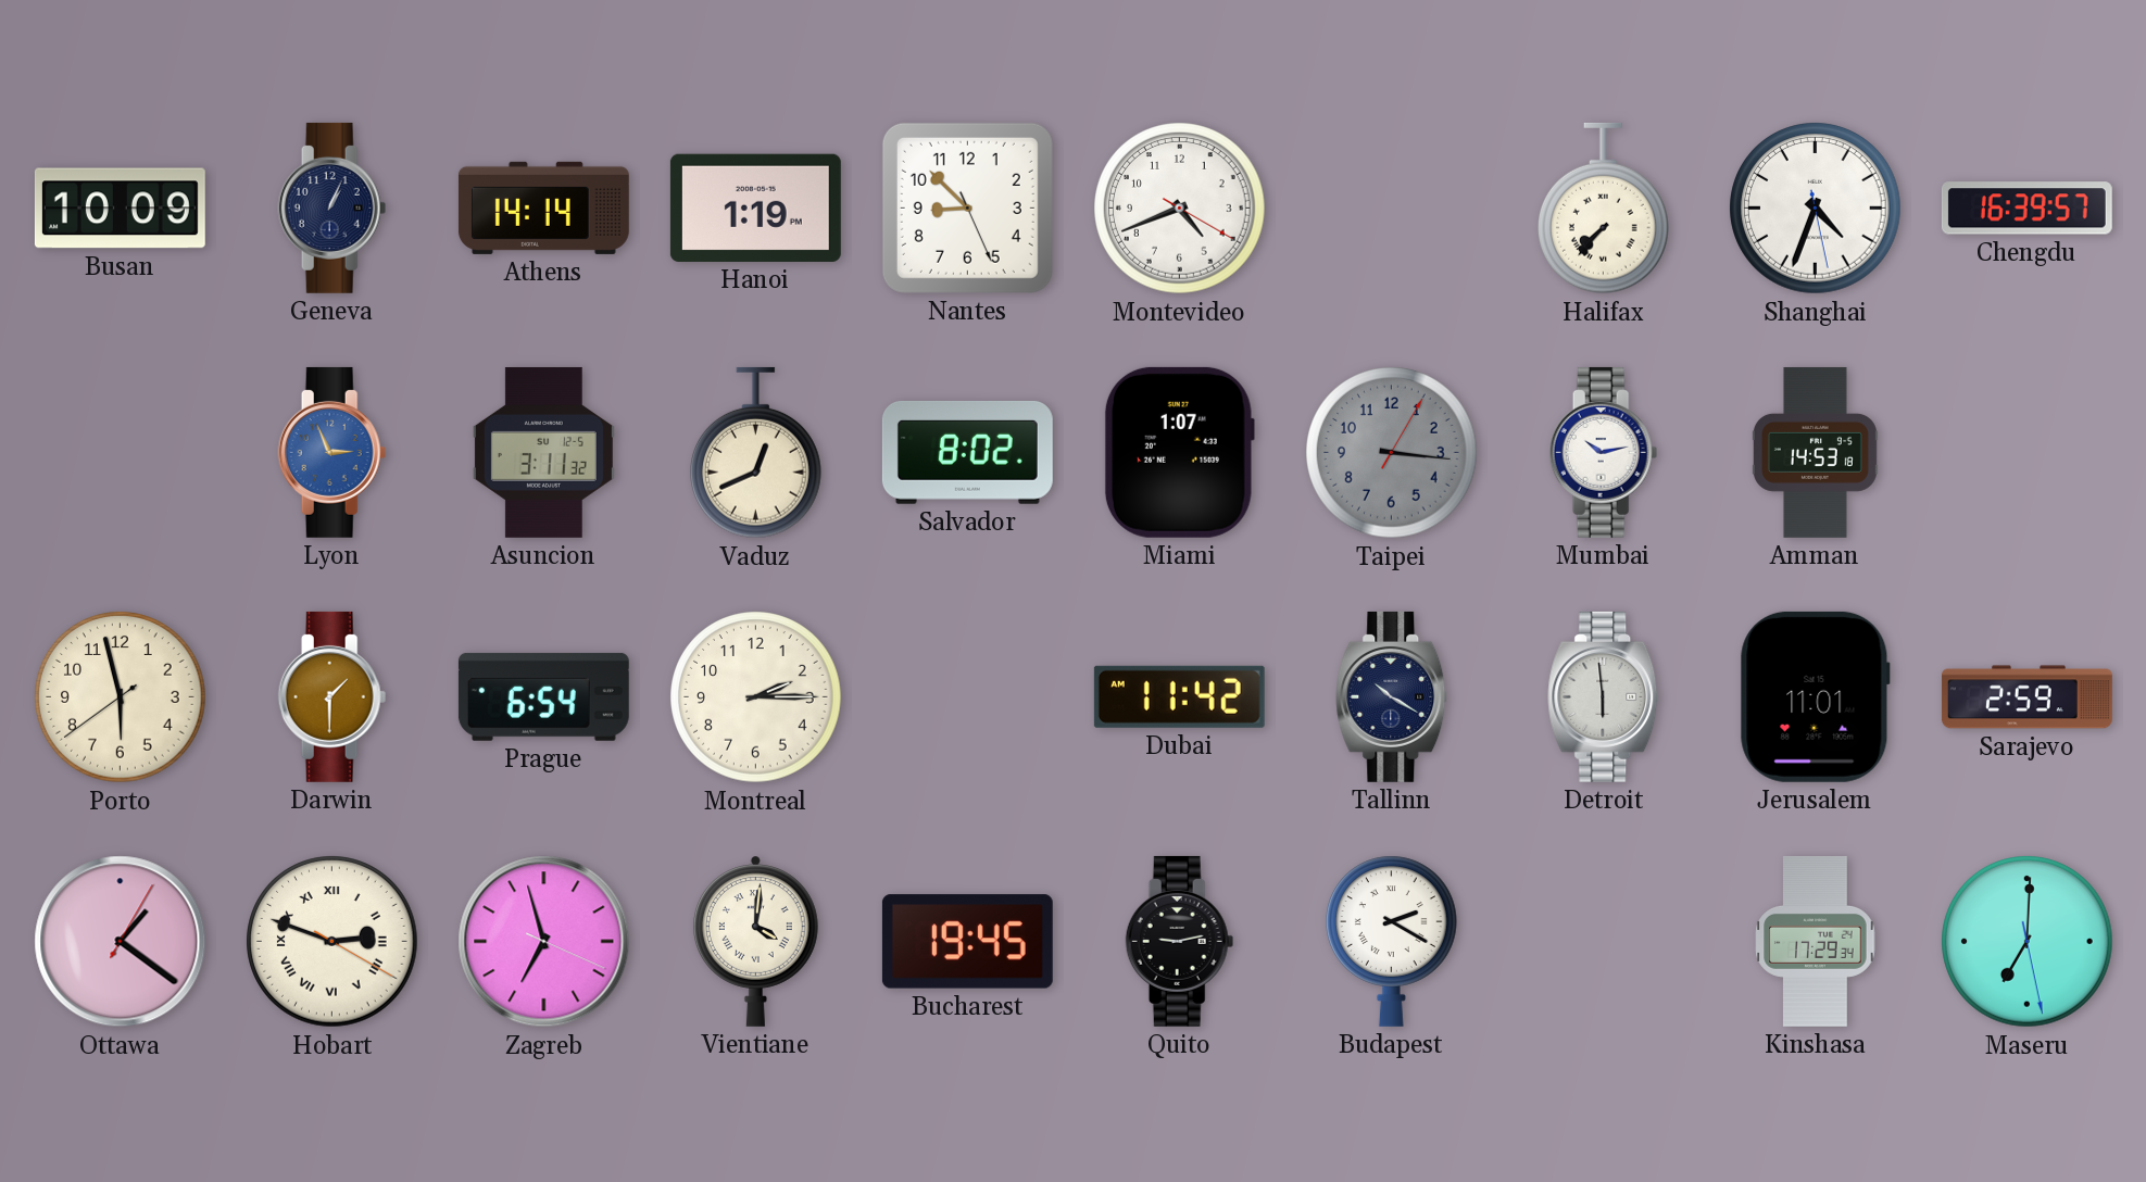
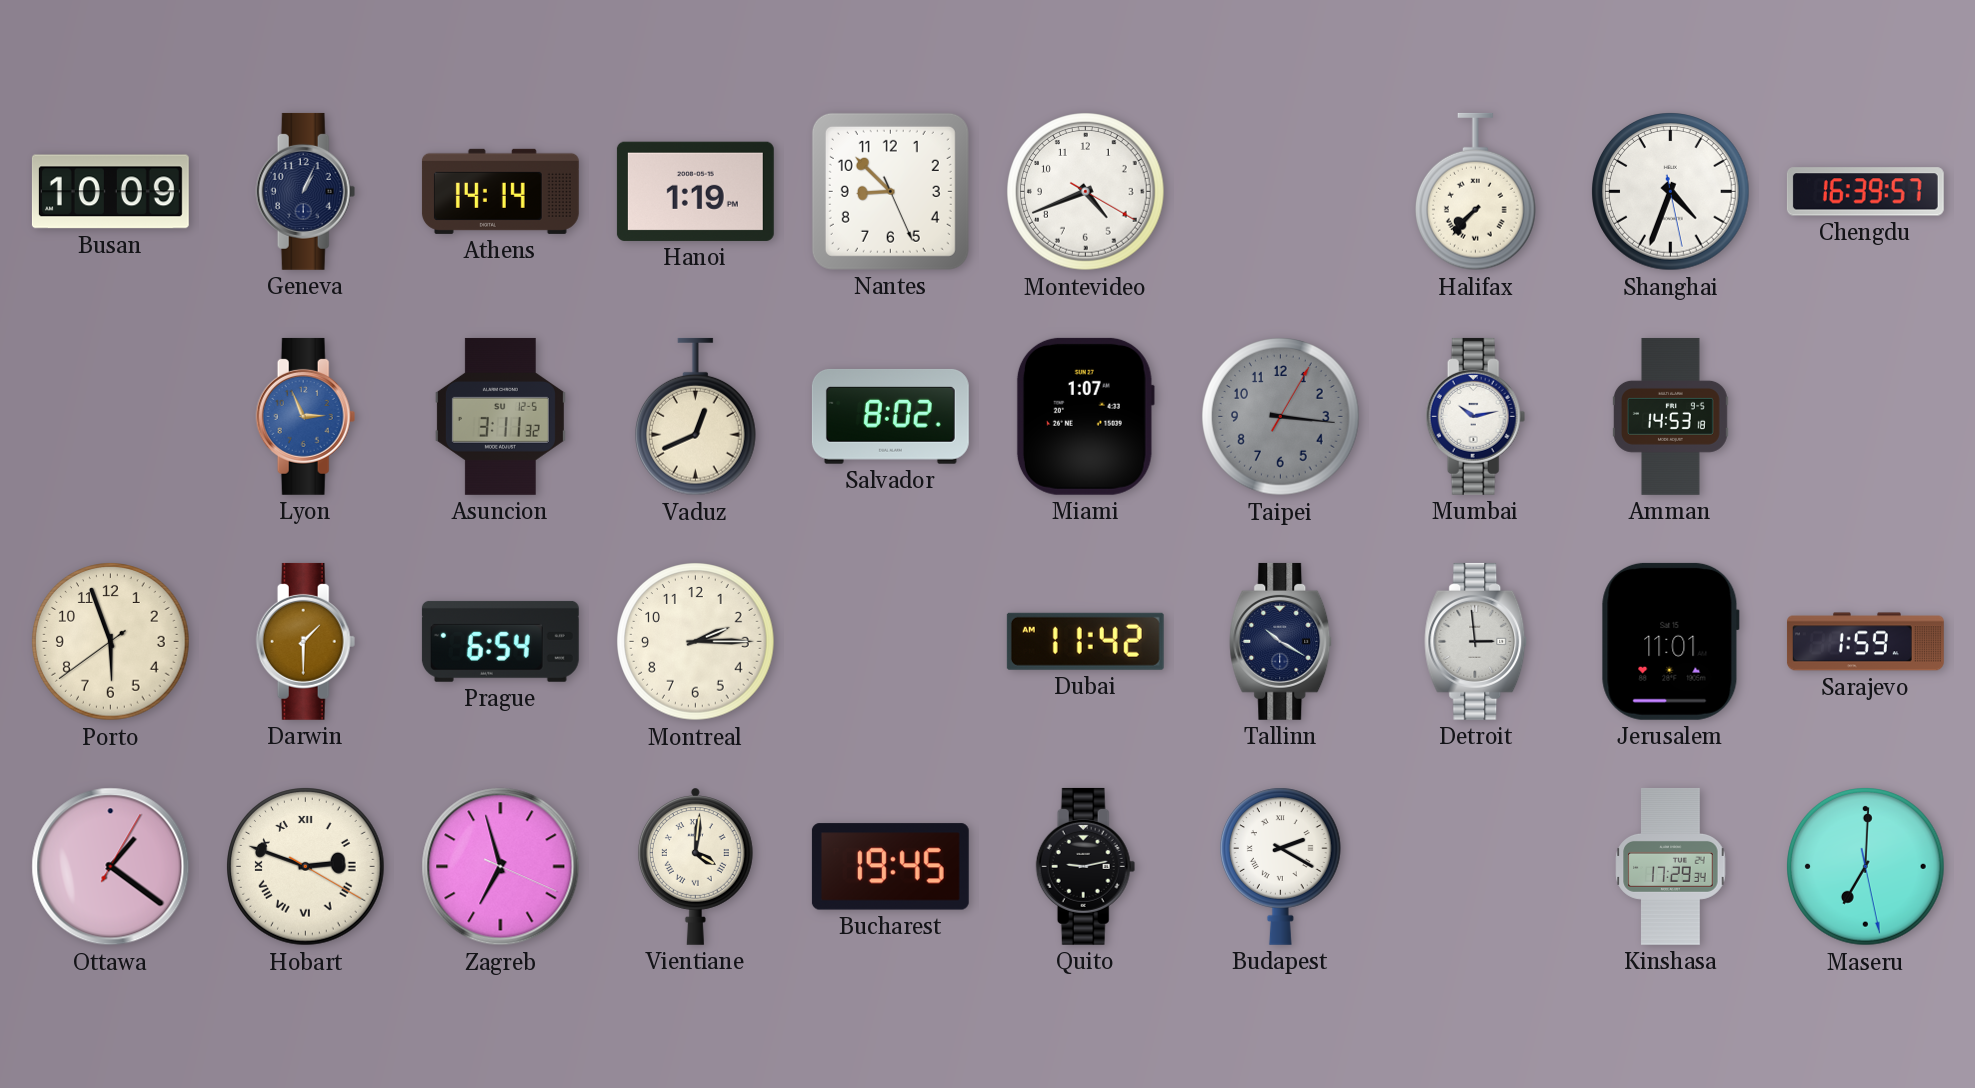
Porto: 5:57 -> 5:56 (111, 642)
Detroit: 5:59 -> 2:59 (1476, 641)
Sarajevo: 2:59 -> 1:59 (1865, 642)
